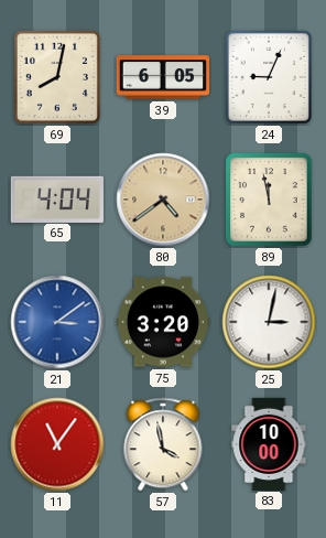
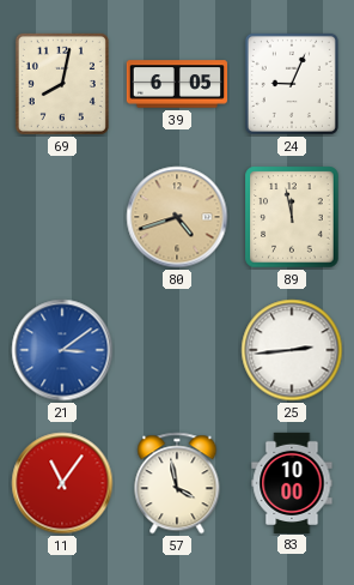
65: 4:04 -> none (57, 198)
80: 4:39 -> 4:42 (177, 217)
75: 3:20 -> none (163, 322)
25: 3:02 -> 2:44 (292, 350)
